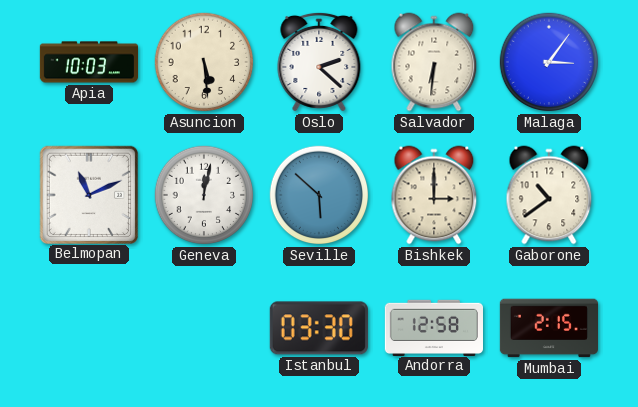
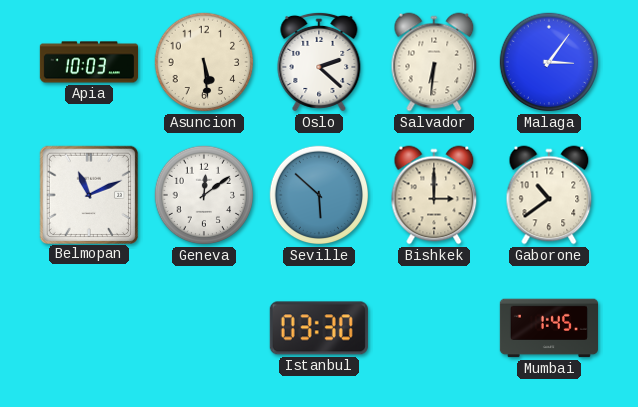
Geneva: 12:02 -> 12:09 (204, 195)
Andorra: 12:58 -> none (433, 327)
Mumbai: 2:15 -> 1:45 (548, 328)
